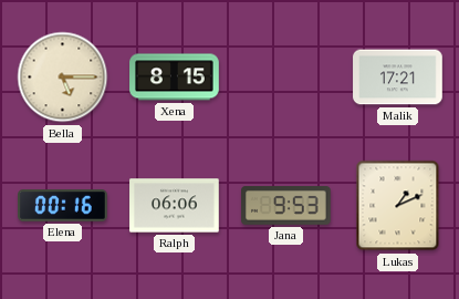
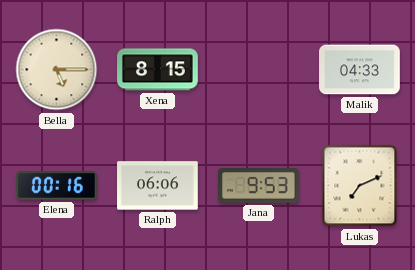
Malik: 17:21 -> 04:33 (360, 70)
Lukas: 1:11 -> 7:11 (360, 186)
